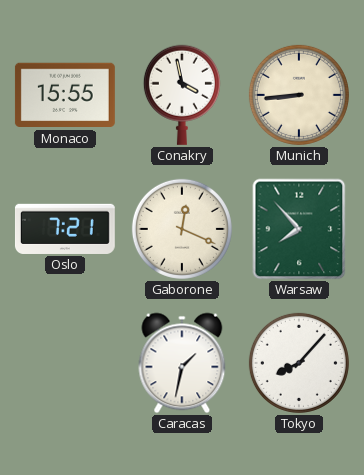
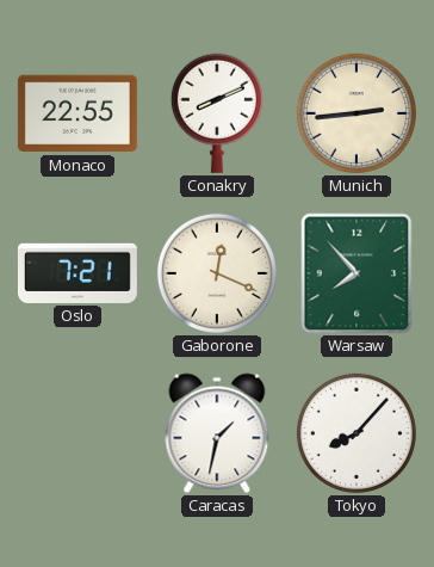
Monaco: 15:55 -> 22:55 (77, 113)
Conakry: 3:58 -> 8:11 (217, 113)
Munich: 8:44 -> 2:44 (356, 113)
